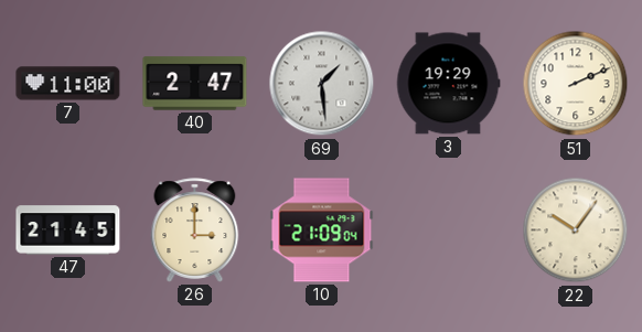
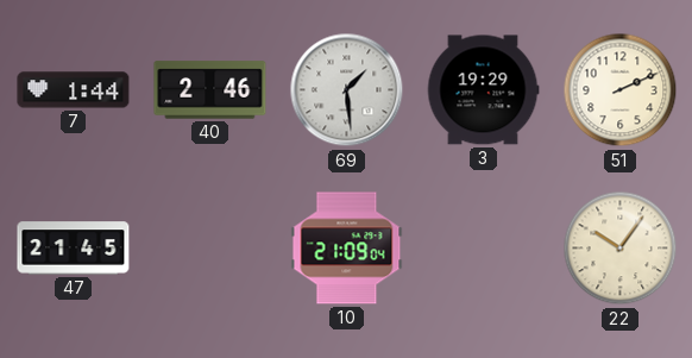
7: 11:00 -> 1:44 (74, 90)
40: 2:47 -> 2:46 (210, 90)
26: 3:00 -> none (195, 231)
